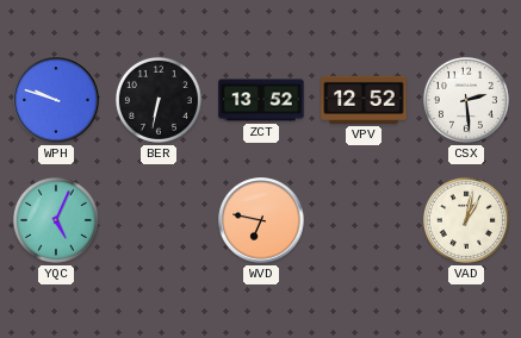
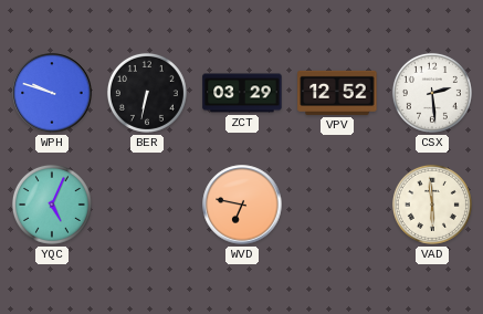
ZCT: 13:52 -> 03:29 (242, 93)
VAD: 1:02 -> 5:59 (432, 205)
